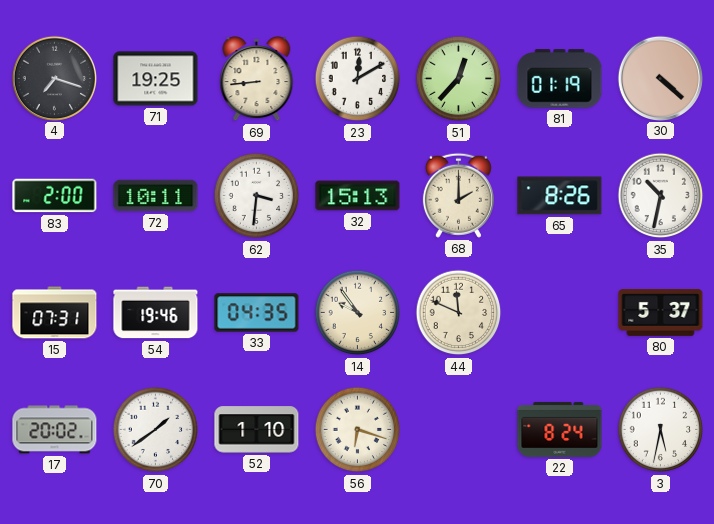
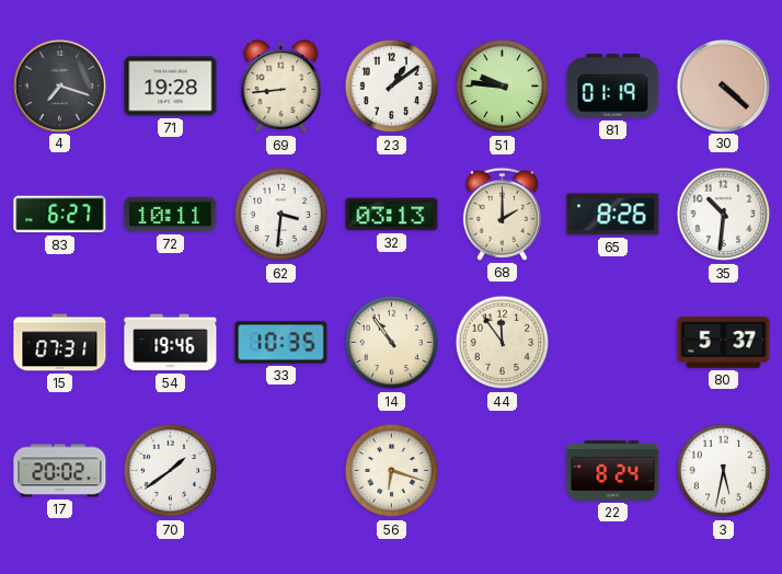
71: 19:25 -> 19:28 (171, 87)
23: 12:10 -> 1:09 (392, 87)
51: 12:37 -> 9:46 (503, 87)
83: 2:00 -> 6:27 (60, 215)
32: 15:13 -> 03:13 (392, 215)
35: 10:32 -> 10:31 (724, 215)
33: 04:35 -> 10:35 (281, 343)
14: 9:54 -> 10:54 (392, 343)
44: 11:49 -> 11:54 (503, 343)
52: 1:10 -> none (257, 430)
